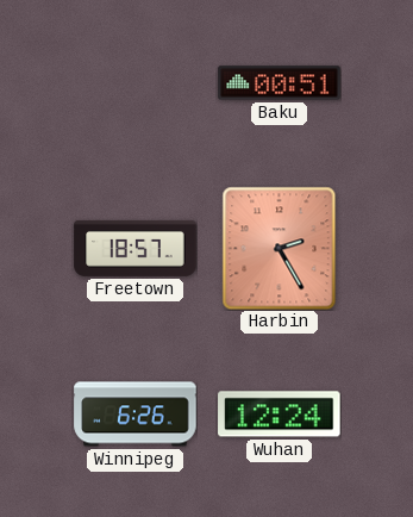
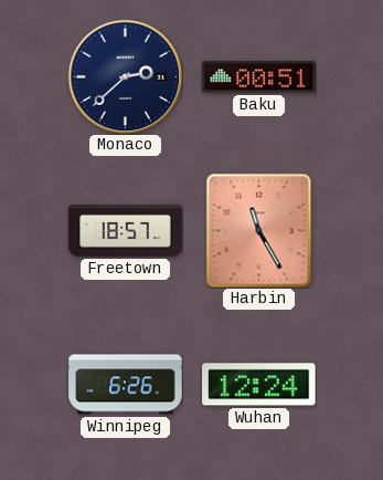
Monaco: none -> 2:38 (125, 76)
Harbin: 2:25 -> 11:25 (259, 230)
